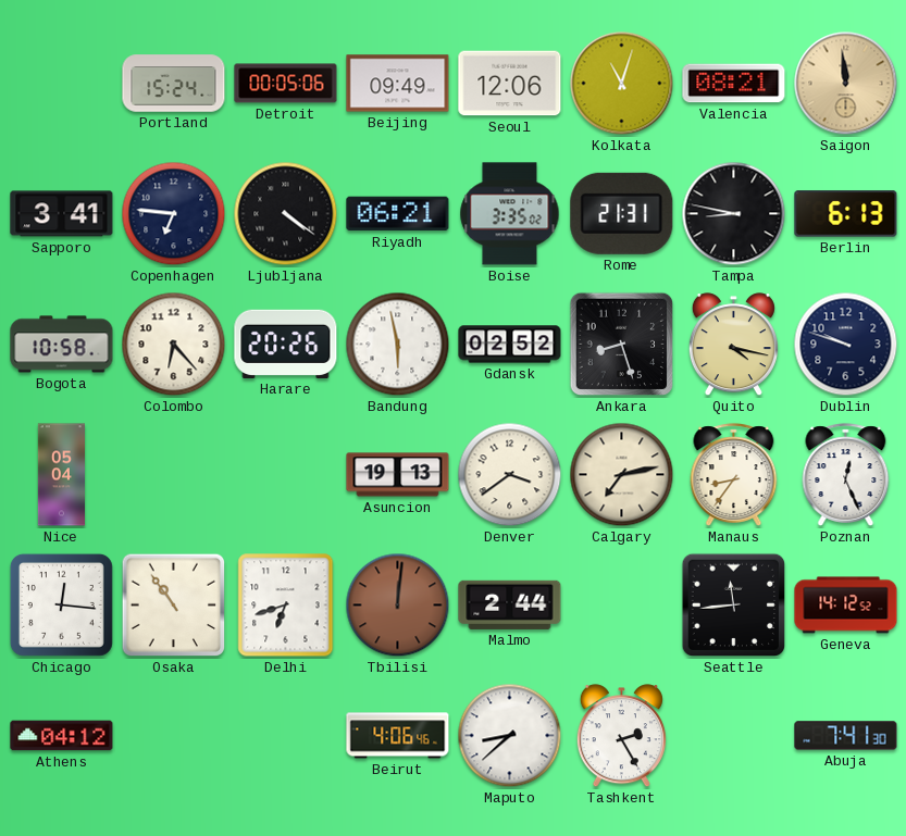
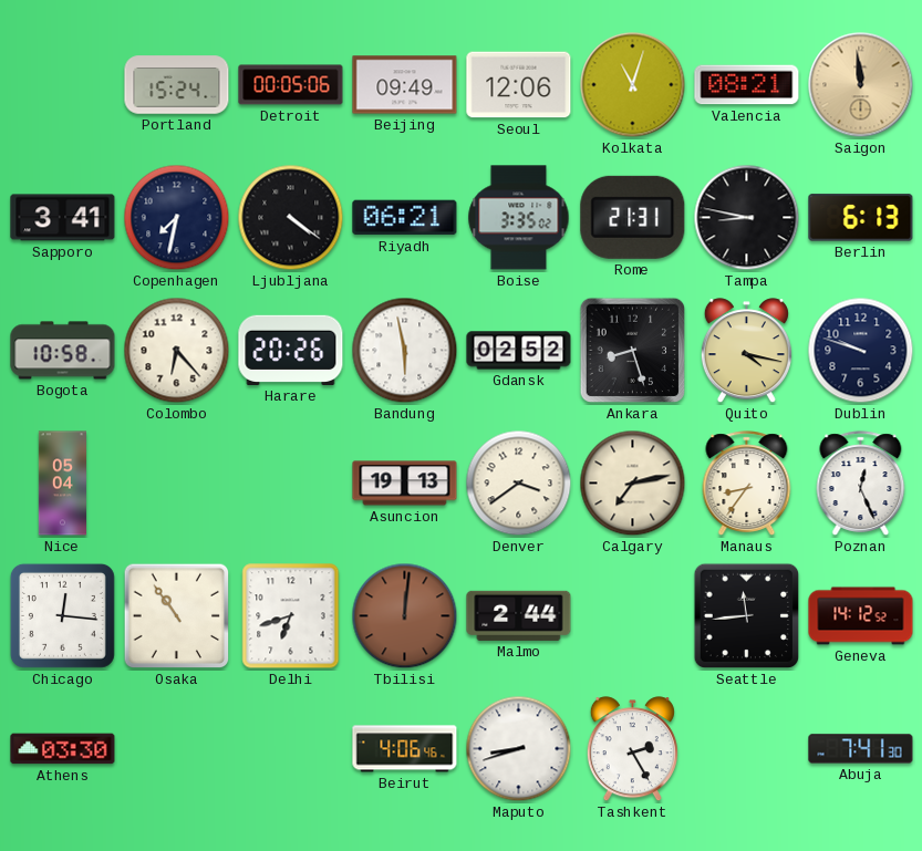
Copenhagen: 6:46 -> 7:32 (177, 218)
Athens: 04:12 -> 03:30 (63, 749)
Maputo: 8:38 -> 8:42 (519, 749)
